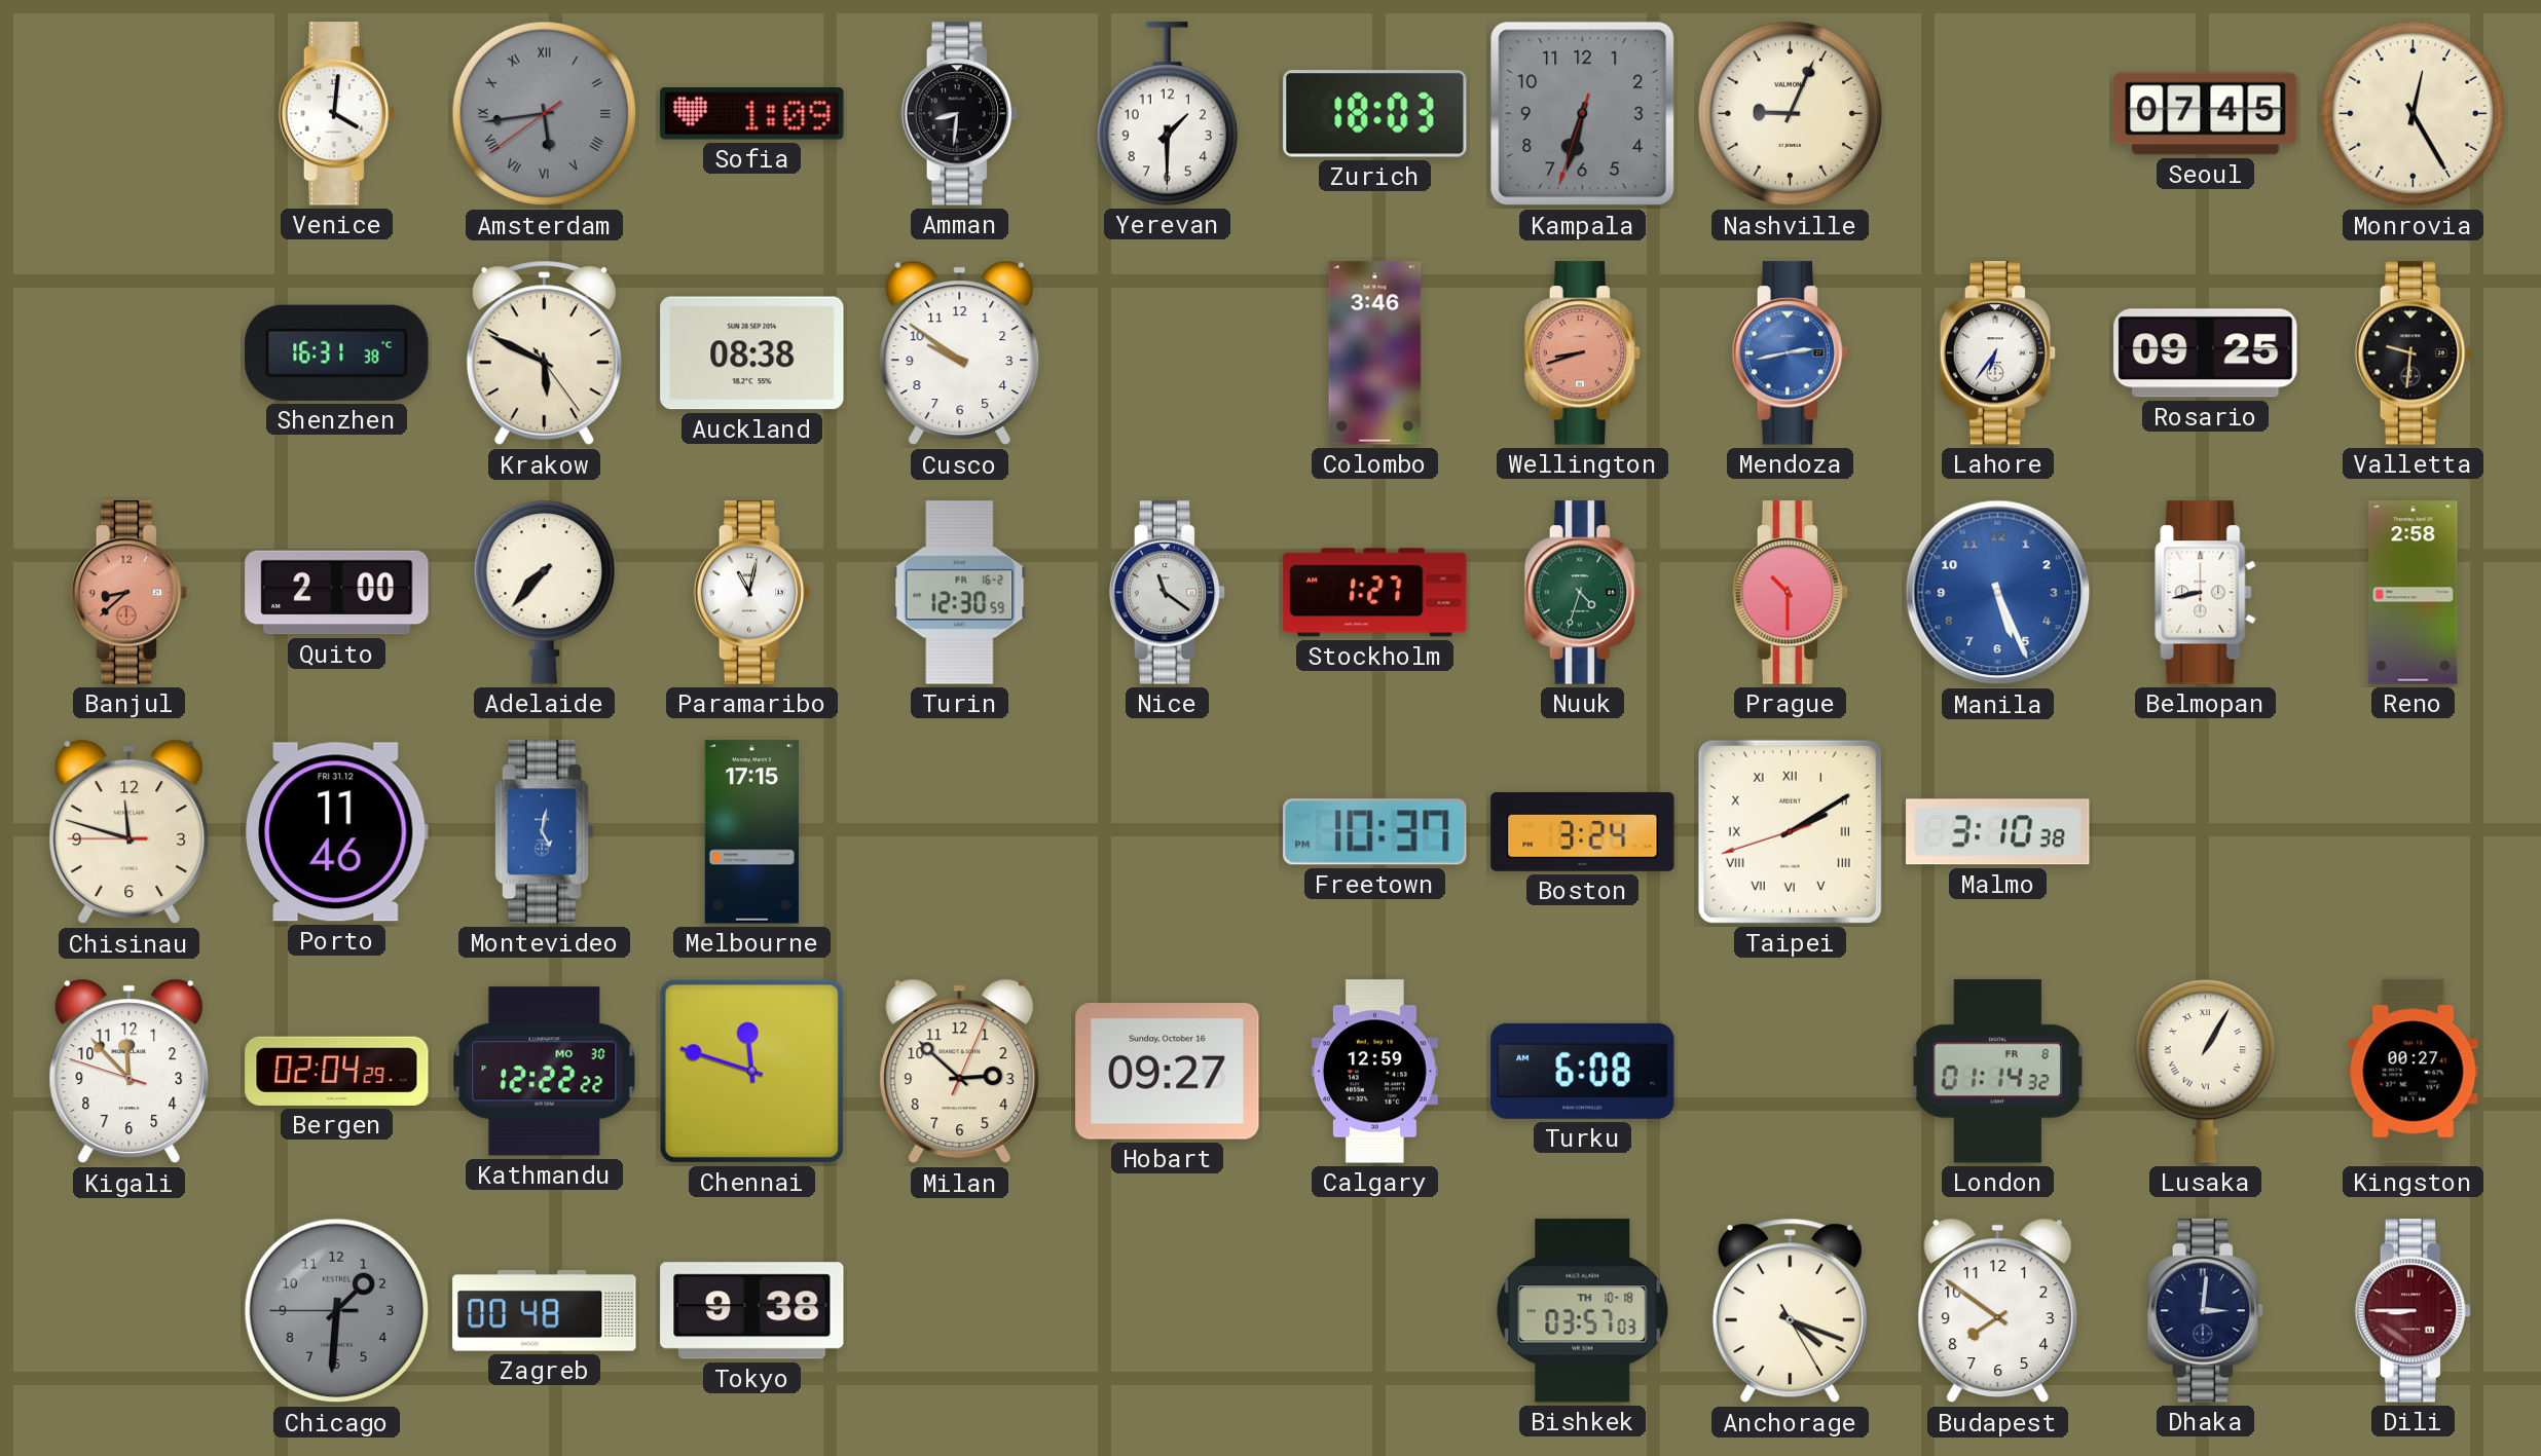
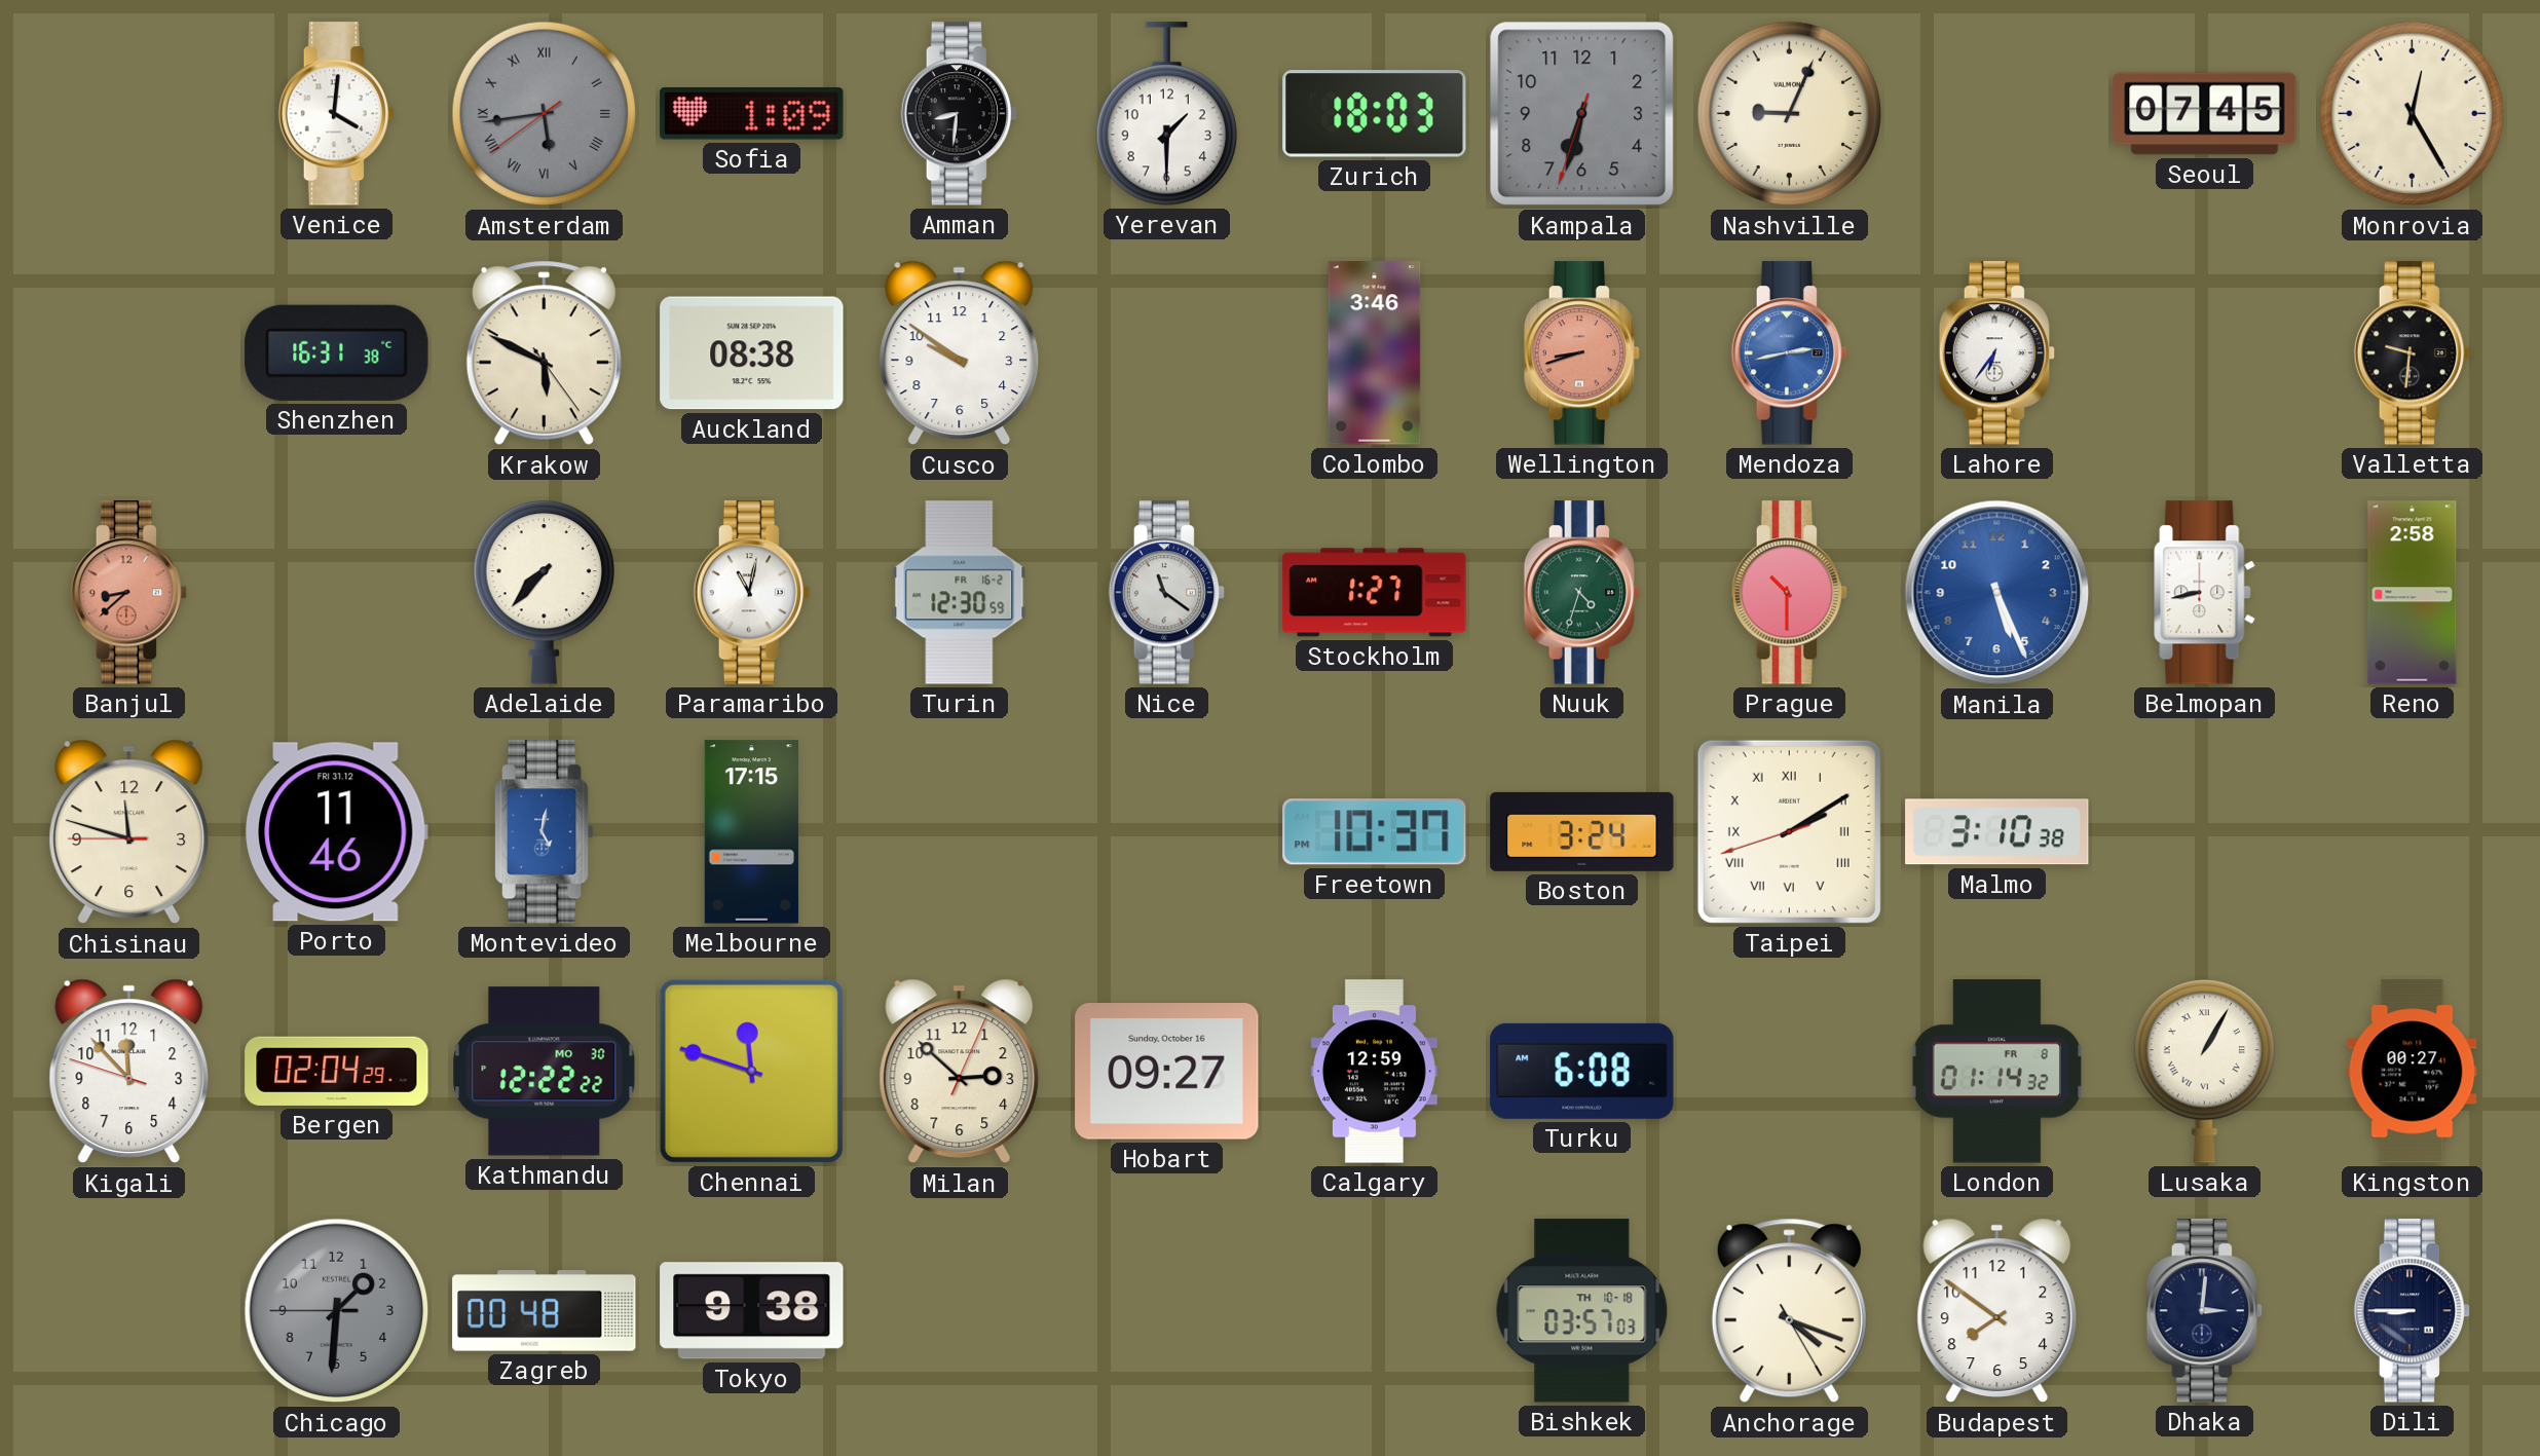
Rosario: 09:25 -> none (2206, 353)
Quito: 2:00 -> none (337, 593)
Dili dial: burgundy -> navy (2413, 1311)
